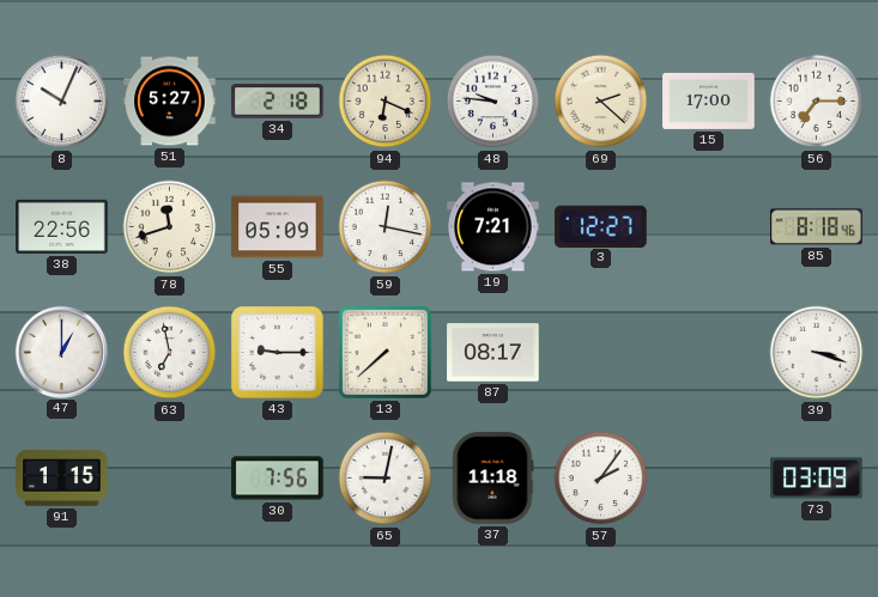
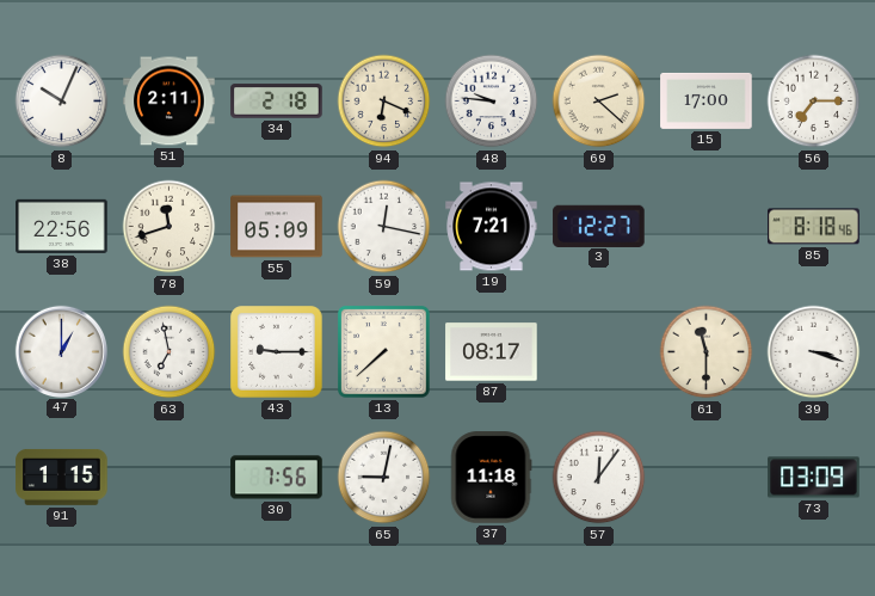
51: 5:27 -> 2:11 (170, 102)
61: none -> 11:30 (707, 352)
57: 2:06 -> 12:06 (599, 478)
